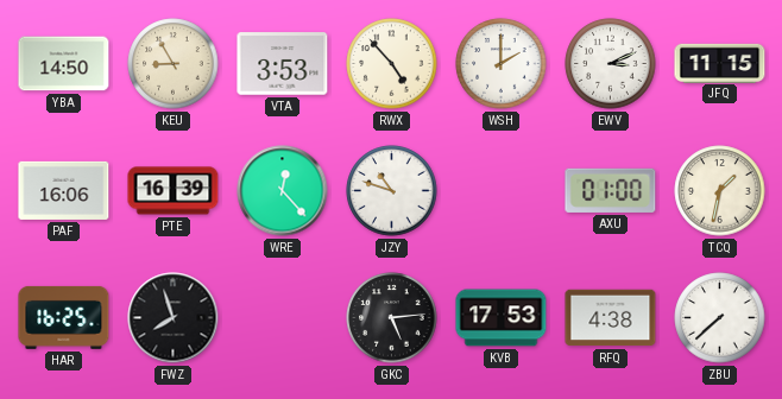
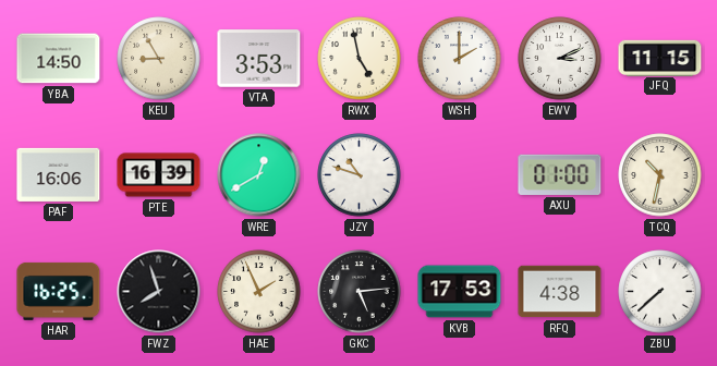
RWX: 4:53 -> 4:58 (360, 59)
WRE: 12:23 -> 12:40 (259, 175)
TCQ: 1:32 -> 10:32 (660, 175)
HAE: none -> 1:56 (259, 292)
